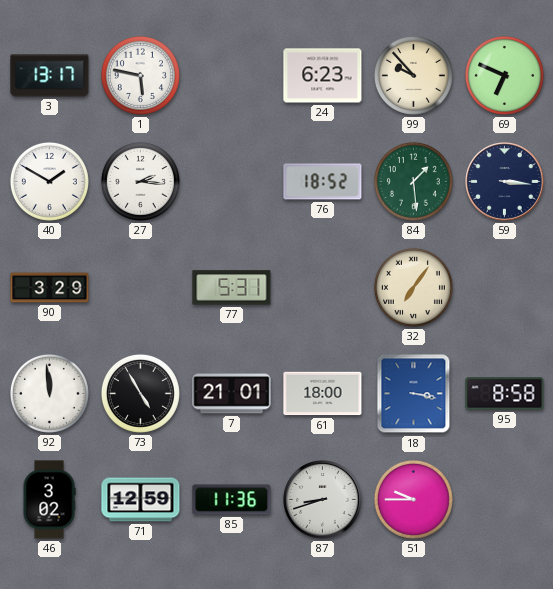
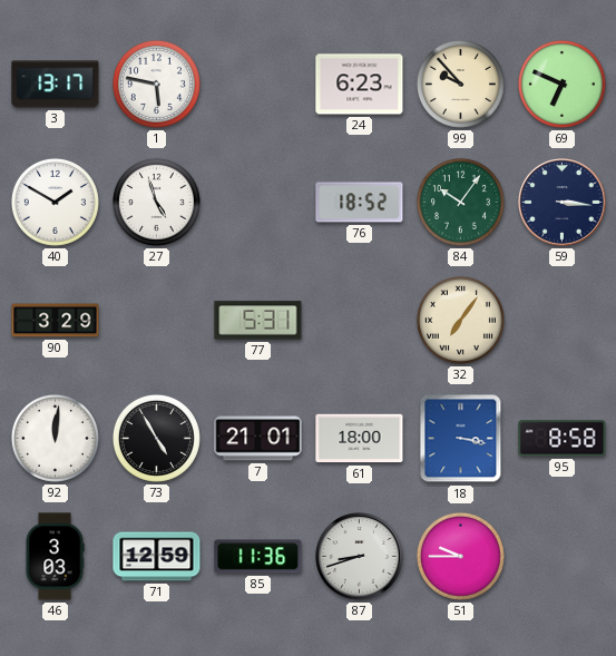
27: 2:16 -> 4:57 (156, 202)
84: 1:29 -> 10:06 (460, 202)
92: 11:59 -> 12:01 (55, 438)
46: 3:02 -> 3:03 (55, 557)
